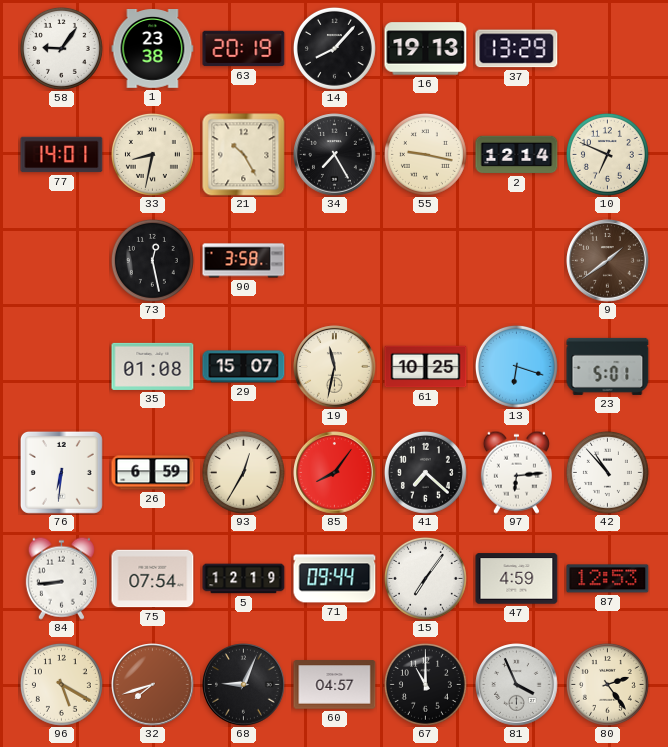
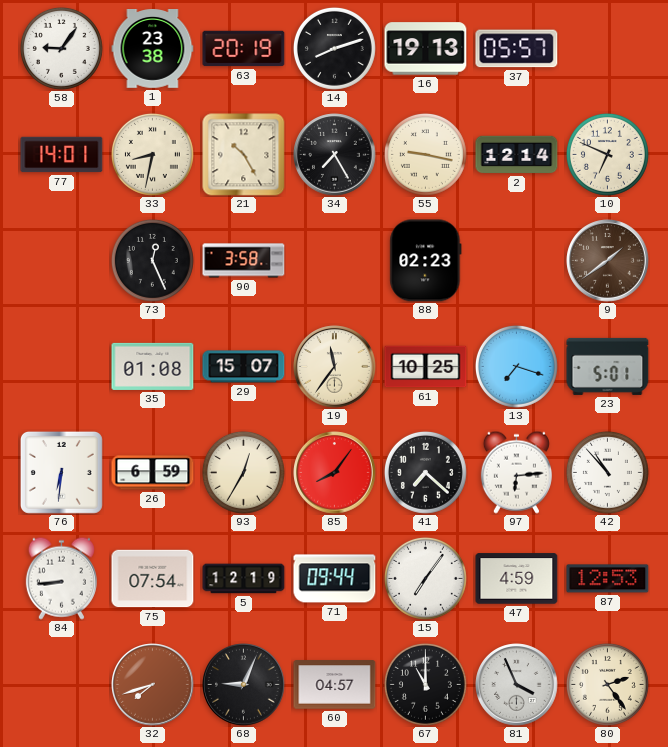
14: 8:07 -> 8:12 (334, 48)
37: 13:29 -> 05:57 (517, 49)
73: 12:28 -> 12:26 (152, 260)
88: none -> 02:23 (426, 261)
19: 11:32 -> 11:36 (335, 367)
13: 6:18 -> 7:18 (516, 366)
96: 5:20 -> none (61, 684)
